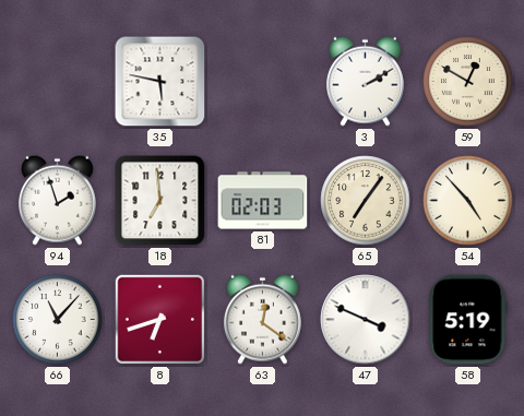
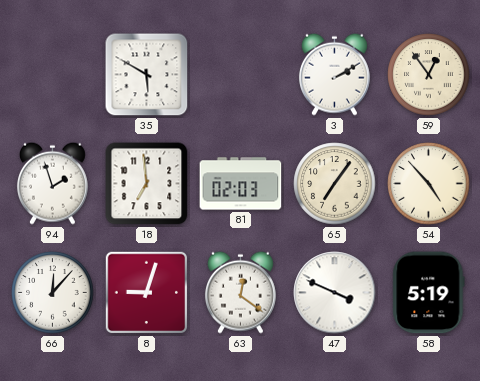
35: 5:47 -> 5:50 (147, 75)
59: 12:50 -> 12:54 (429, 75)
66: 11:07 -> 12:07 (53, 293)
8: 6:42 -> 9:03 (147, 293)
